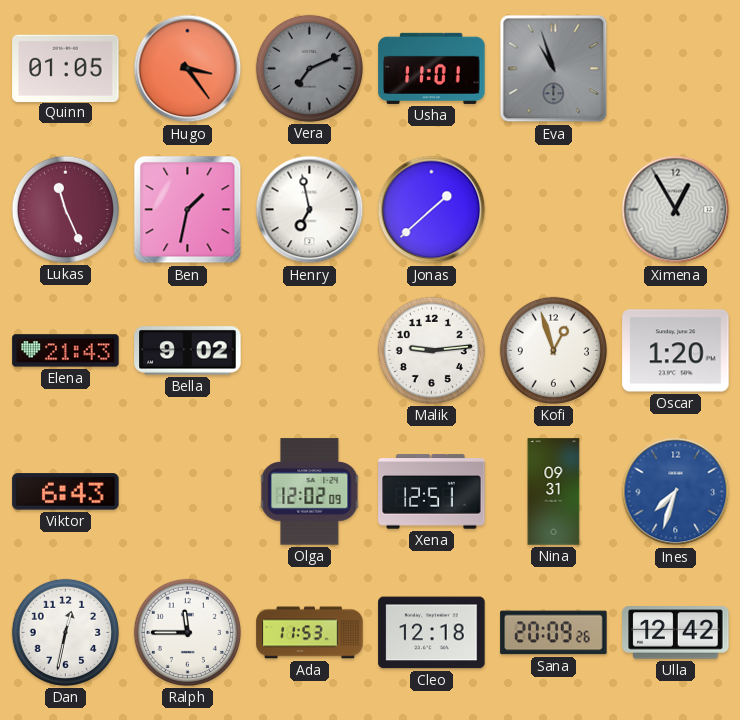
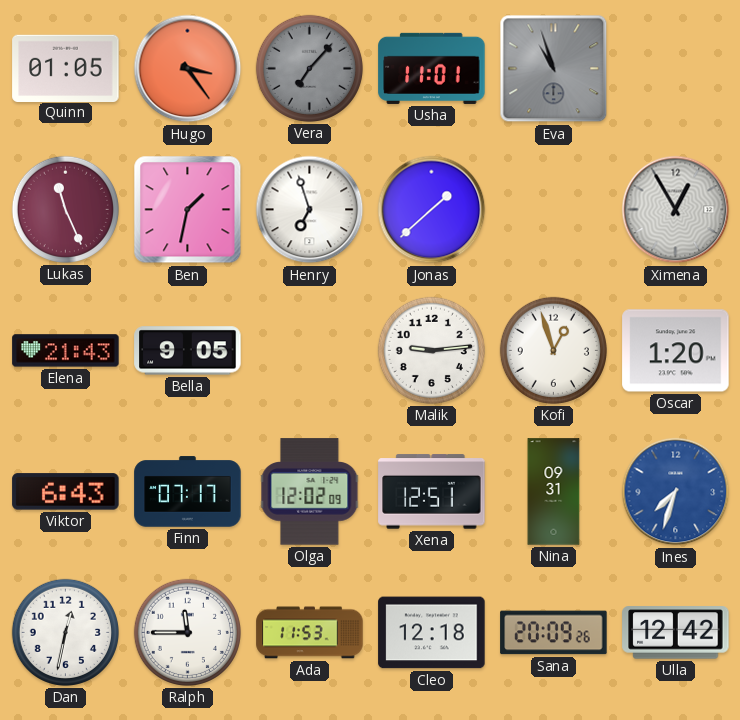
Vera: 7:11 -> 7:07 (309, 68)
Henry: 6:58 -> 6:57 (310, 210)
Bella: 9:02 -> 9:05 (188, 351)
Finn: none -> 07:17 (188, 492)
